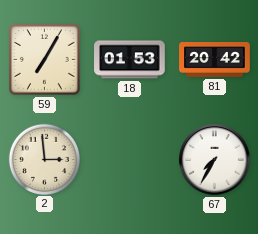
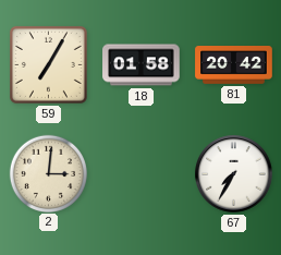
18: 01:53 -> 01:58 (142, 65)
2: 2:59 -> 3:01 (48, 173)
